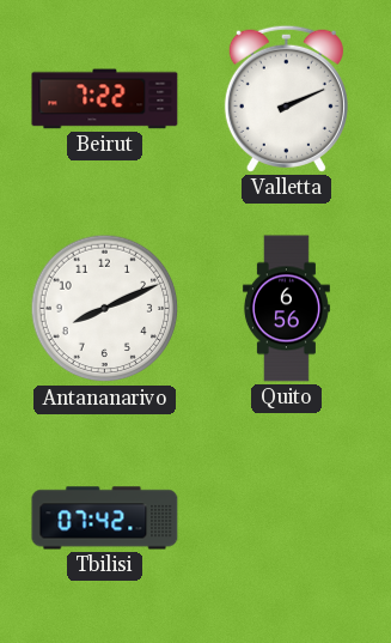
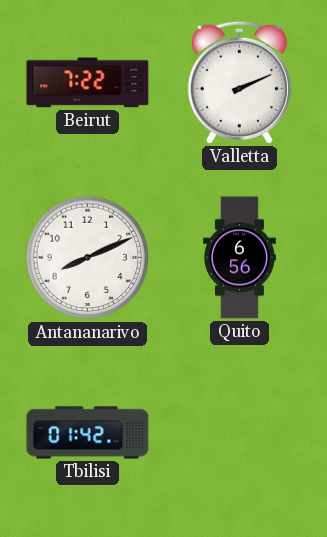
Tbilisi: 07:42 -> 01:42 (88, 433)
